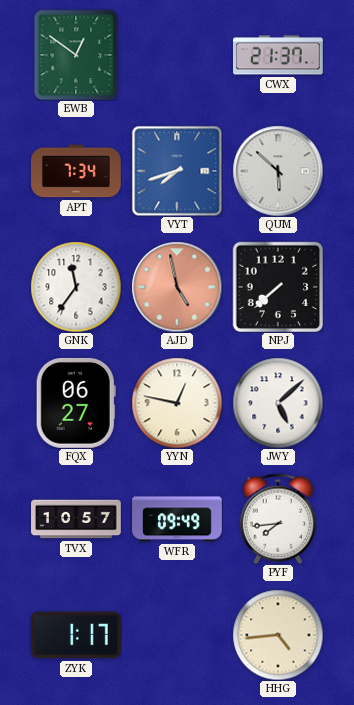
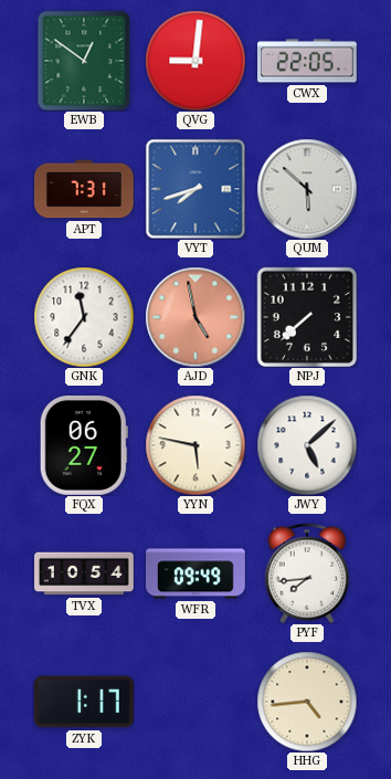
QVG: none -> 9:01 (196, 61)
CWX: 21:37 -> 22:05 (308, 61)
APT: 7:34 -> 7:31 (85, 189)
YYN: 12:47 -> 5:47 (196, 445)
TVX: 10:57 -> 10:54 (84, 573)
